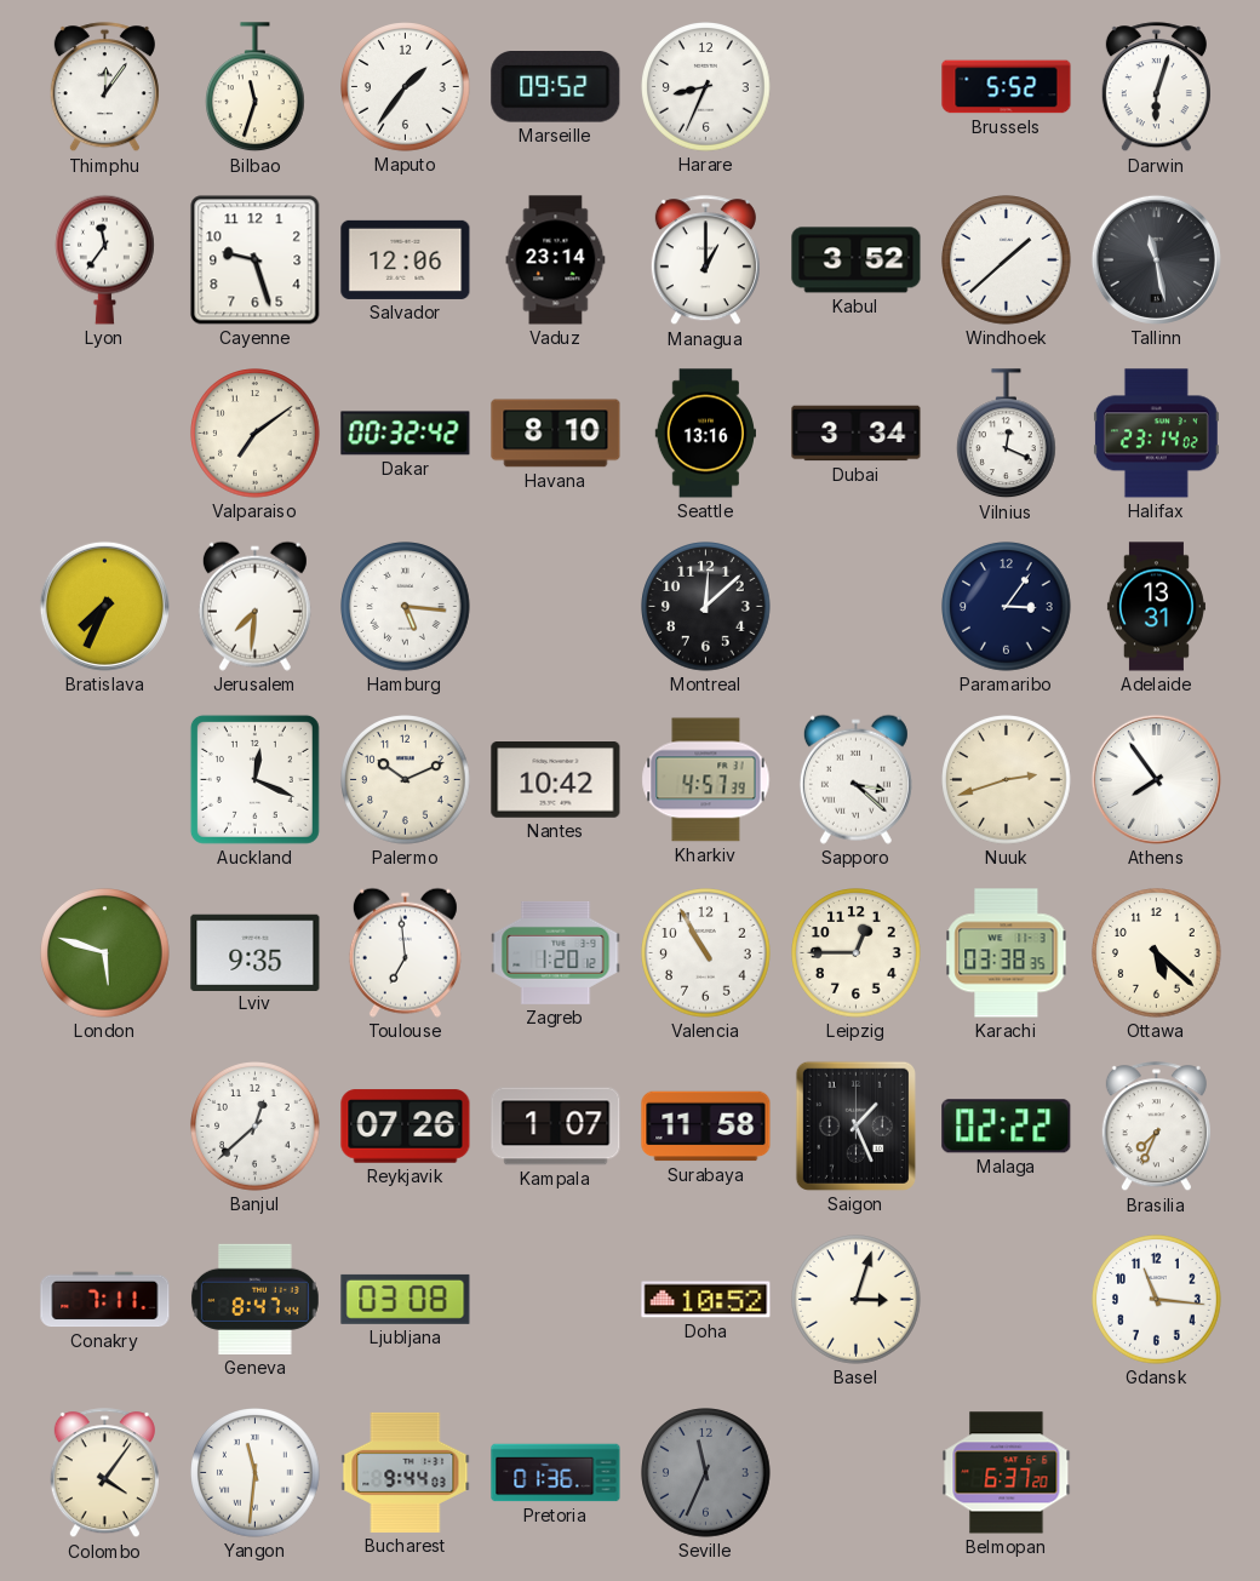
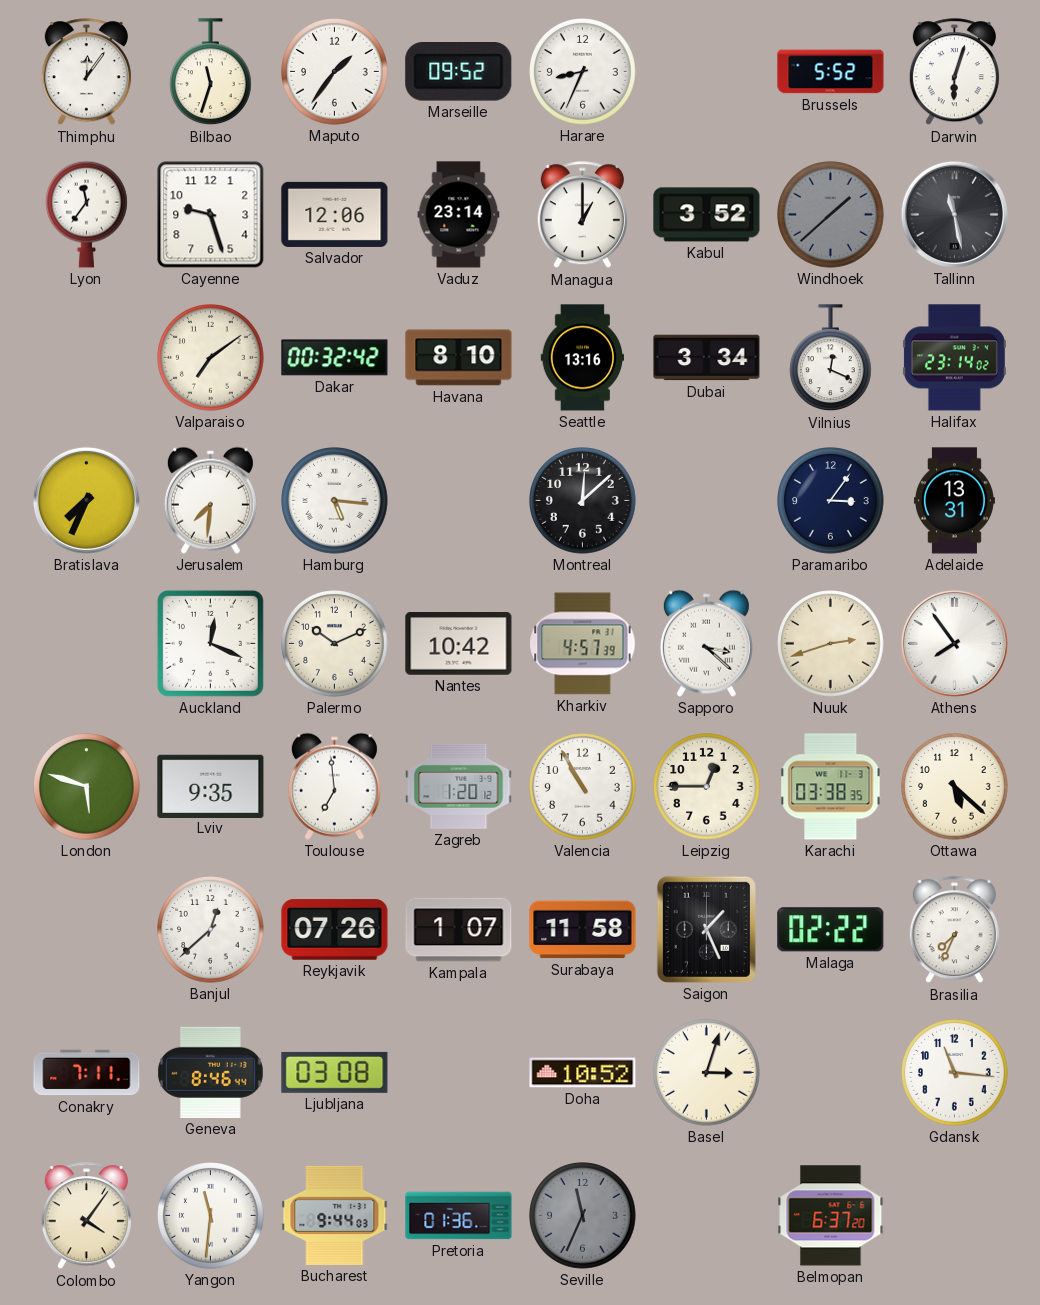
Windhoek dial: white -> grey (831, 215)
Geneva: 8:47 -> 8:46 (210, 1072)
